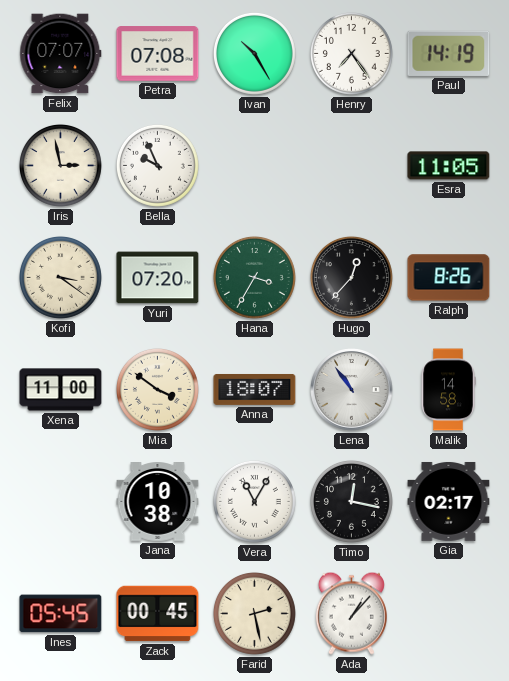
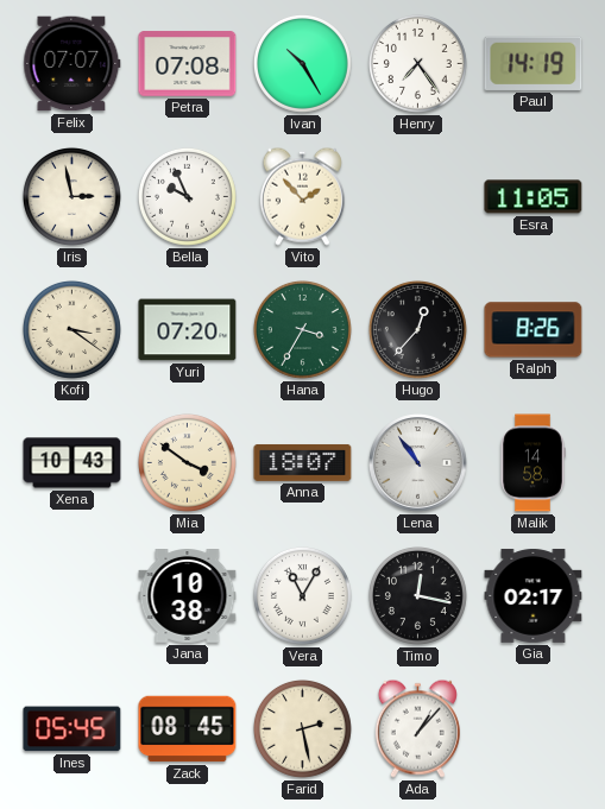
Vito: none -> 1:53 (302, 196)
Xena: 11:00 -> 10:43 (73, 463)
Zack: 00:45 -> 08:45 (188, 729)
